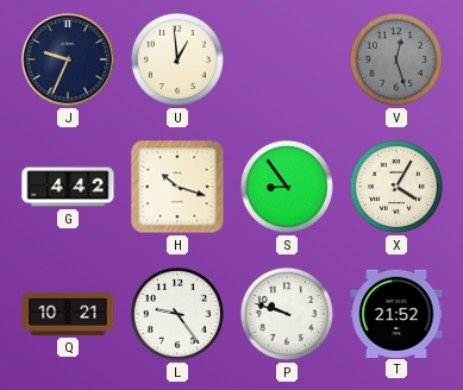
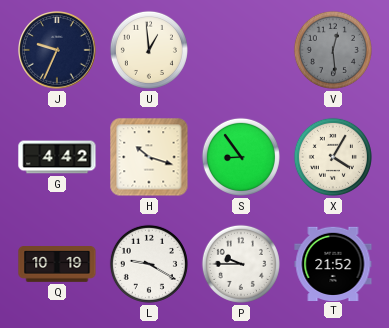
V: 12:27 -> 12:29 (333, 50)
Q: 10:21 -> 10:19 (57, 264)
L: 9:24 -> 9:20 (149, 264)
P: 9:48 -> 9:45 (241, 264)
